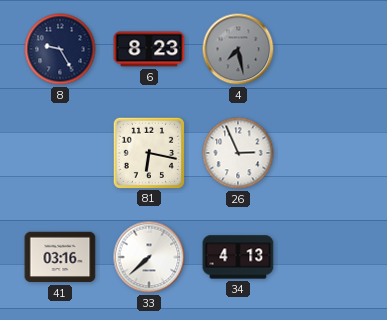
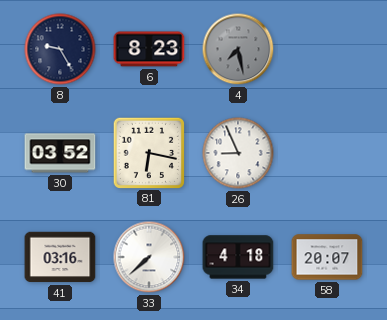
30: none -> 03:52 (60, 153)
26: 2:56 -> 8:56 (238, 153)
34: 4:13 -> 4:18 (238, 257)
58: none -> 20:07 (327, 257)
